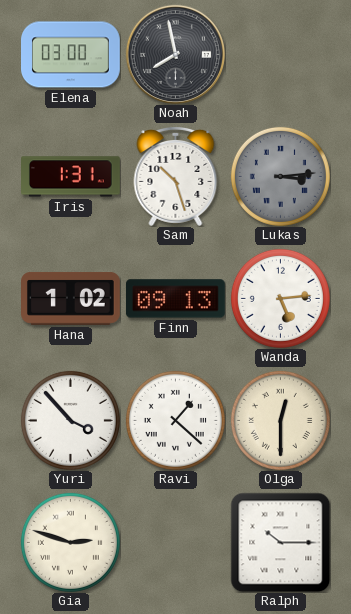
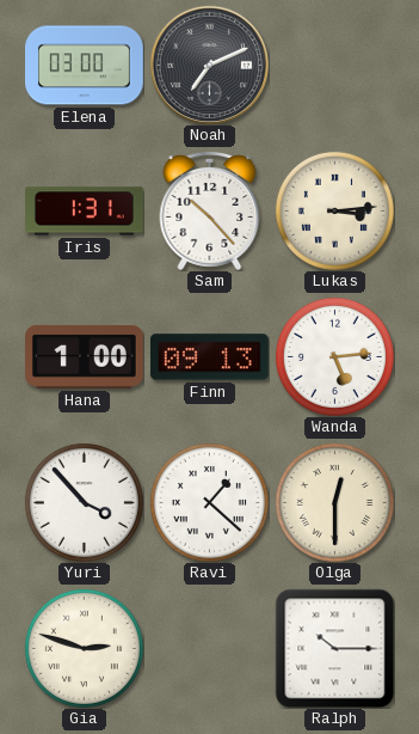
Noah: 7:58 -> 7:11 (209, 65)
Sam: 10:27 -> 10:23 (210, 210)
Lukas dial: grey -> cream (334, 210)
Hana: 1:02 -> 1:00 (85, 356)
